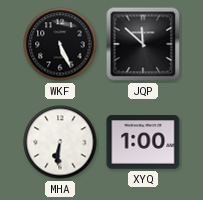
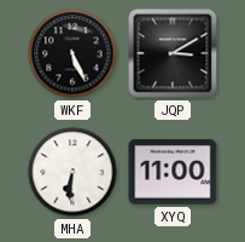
JQP: 11:52 -> 3:10 (173, 53)
XYQ: 1:00 -> 11:00 (173, 172)
